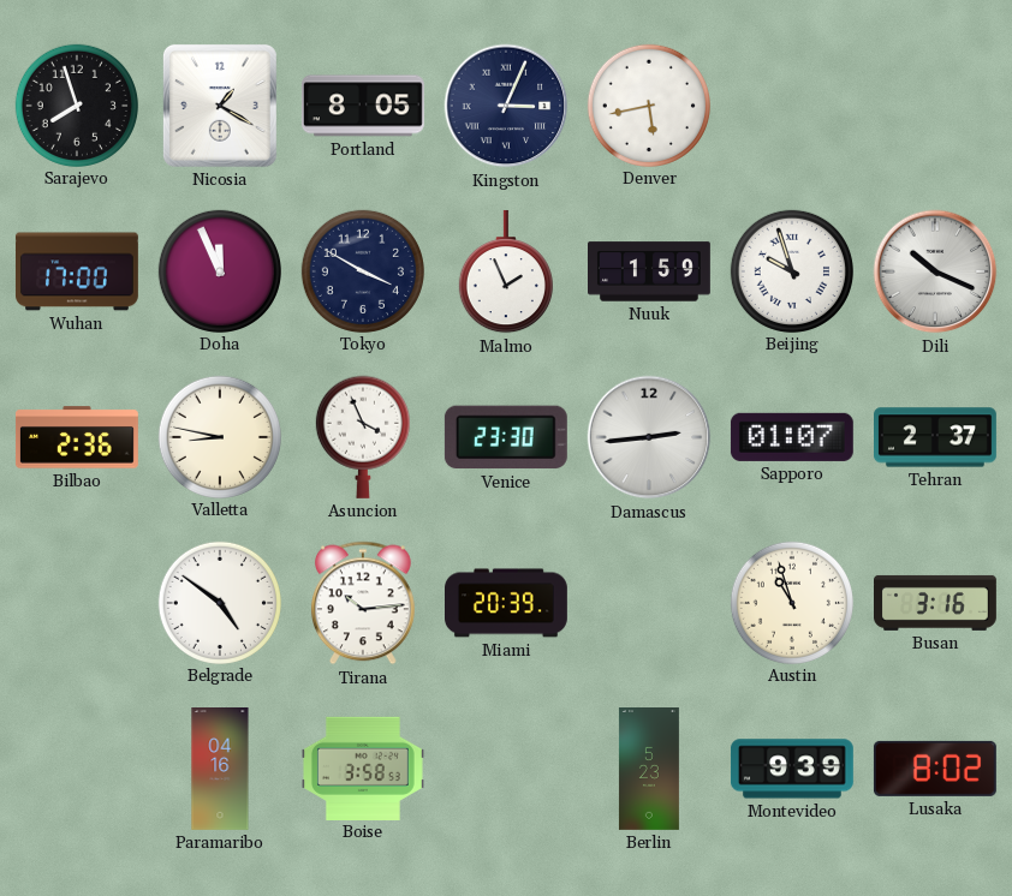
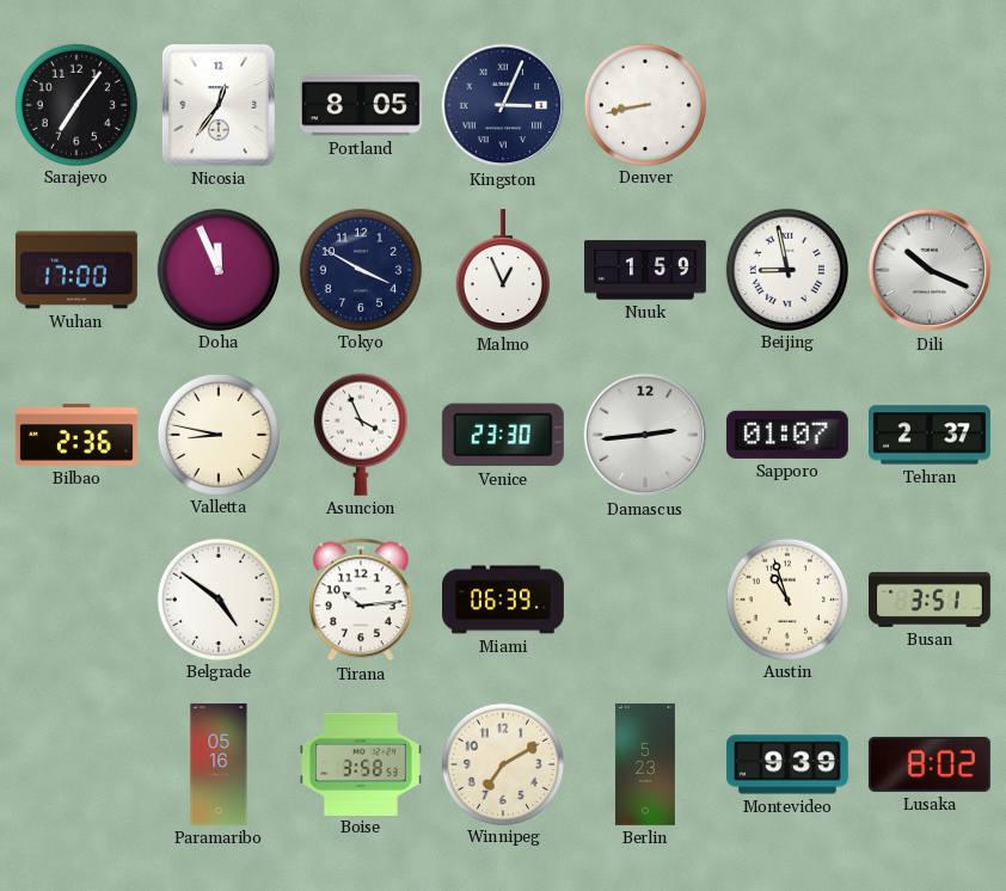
Sarajevo: 7:57 -> 7:06 (76, 104)
Nicosia: 1:20 -> 12:36 (219, 105)
Denver: 5:43 -> 8:43 (645, 104)
Malmo: 1:56 -> 12:56 (503, 270)
Beijing: 9:57 -> 8:58 (787, 269)
Miami: 20:39 -> 06:39 (504, 600)
Busan: 3:16 -> 3:51 (931, 600)
Paramaribo: 04:16 -> 05:16 (219, 766)
Winnipeg: none -> 7:10 (503, 763)
